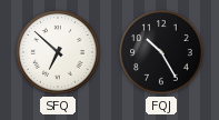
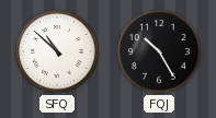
SFQ: 6:52 -> 10:52 (57, 51)
